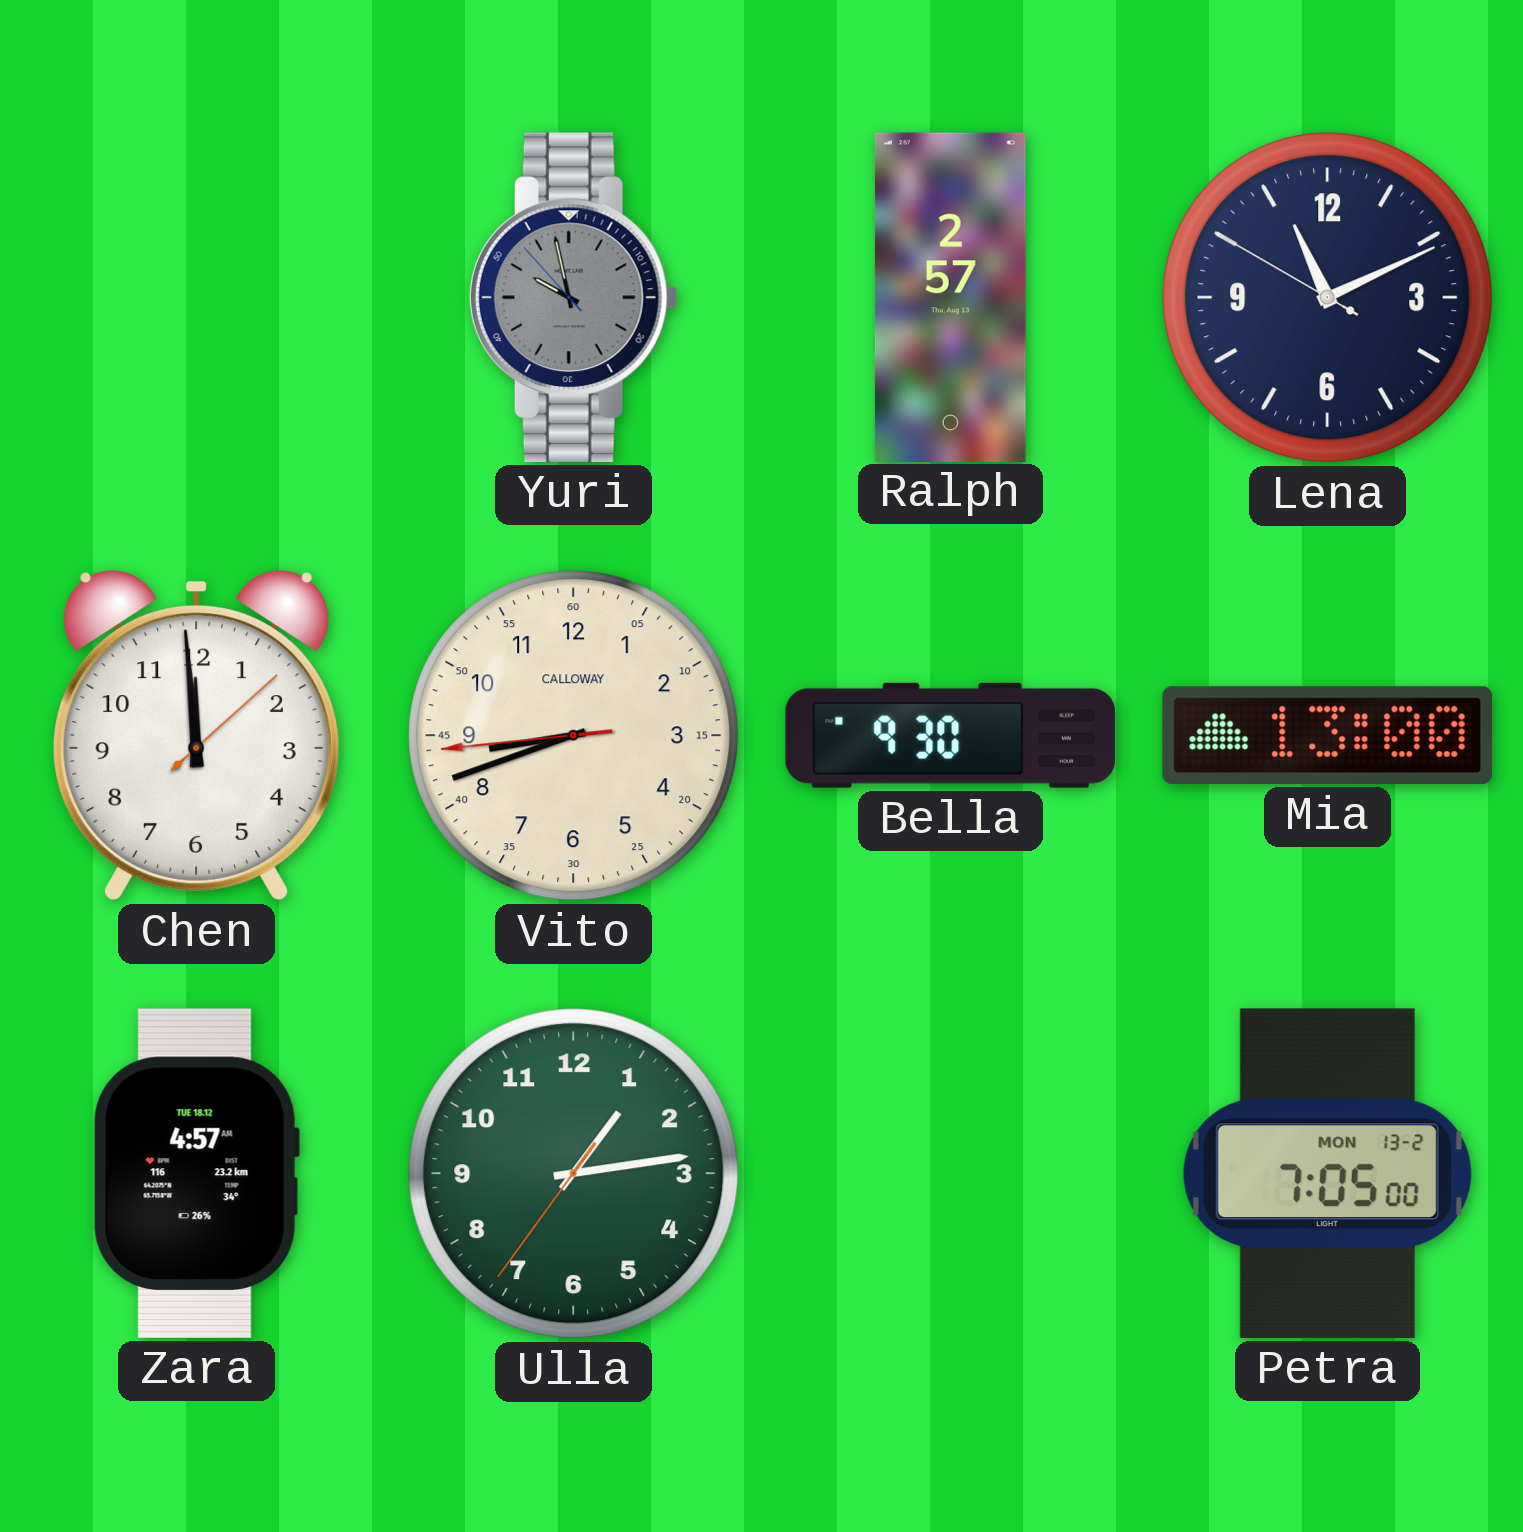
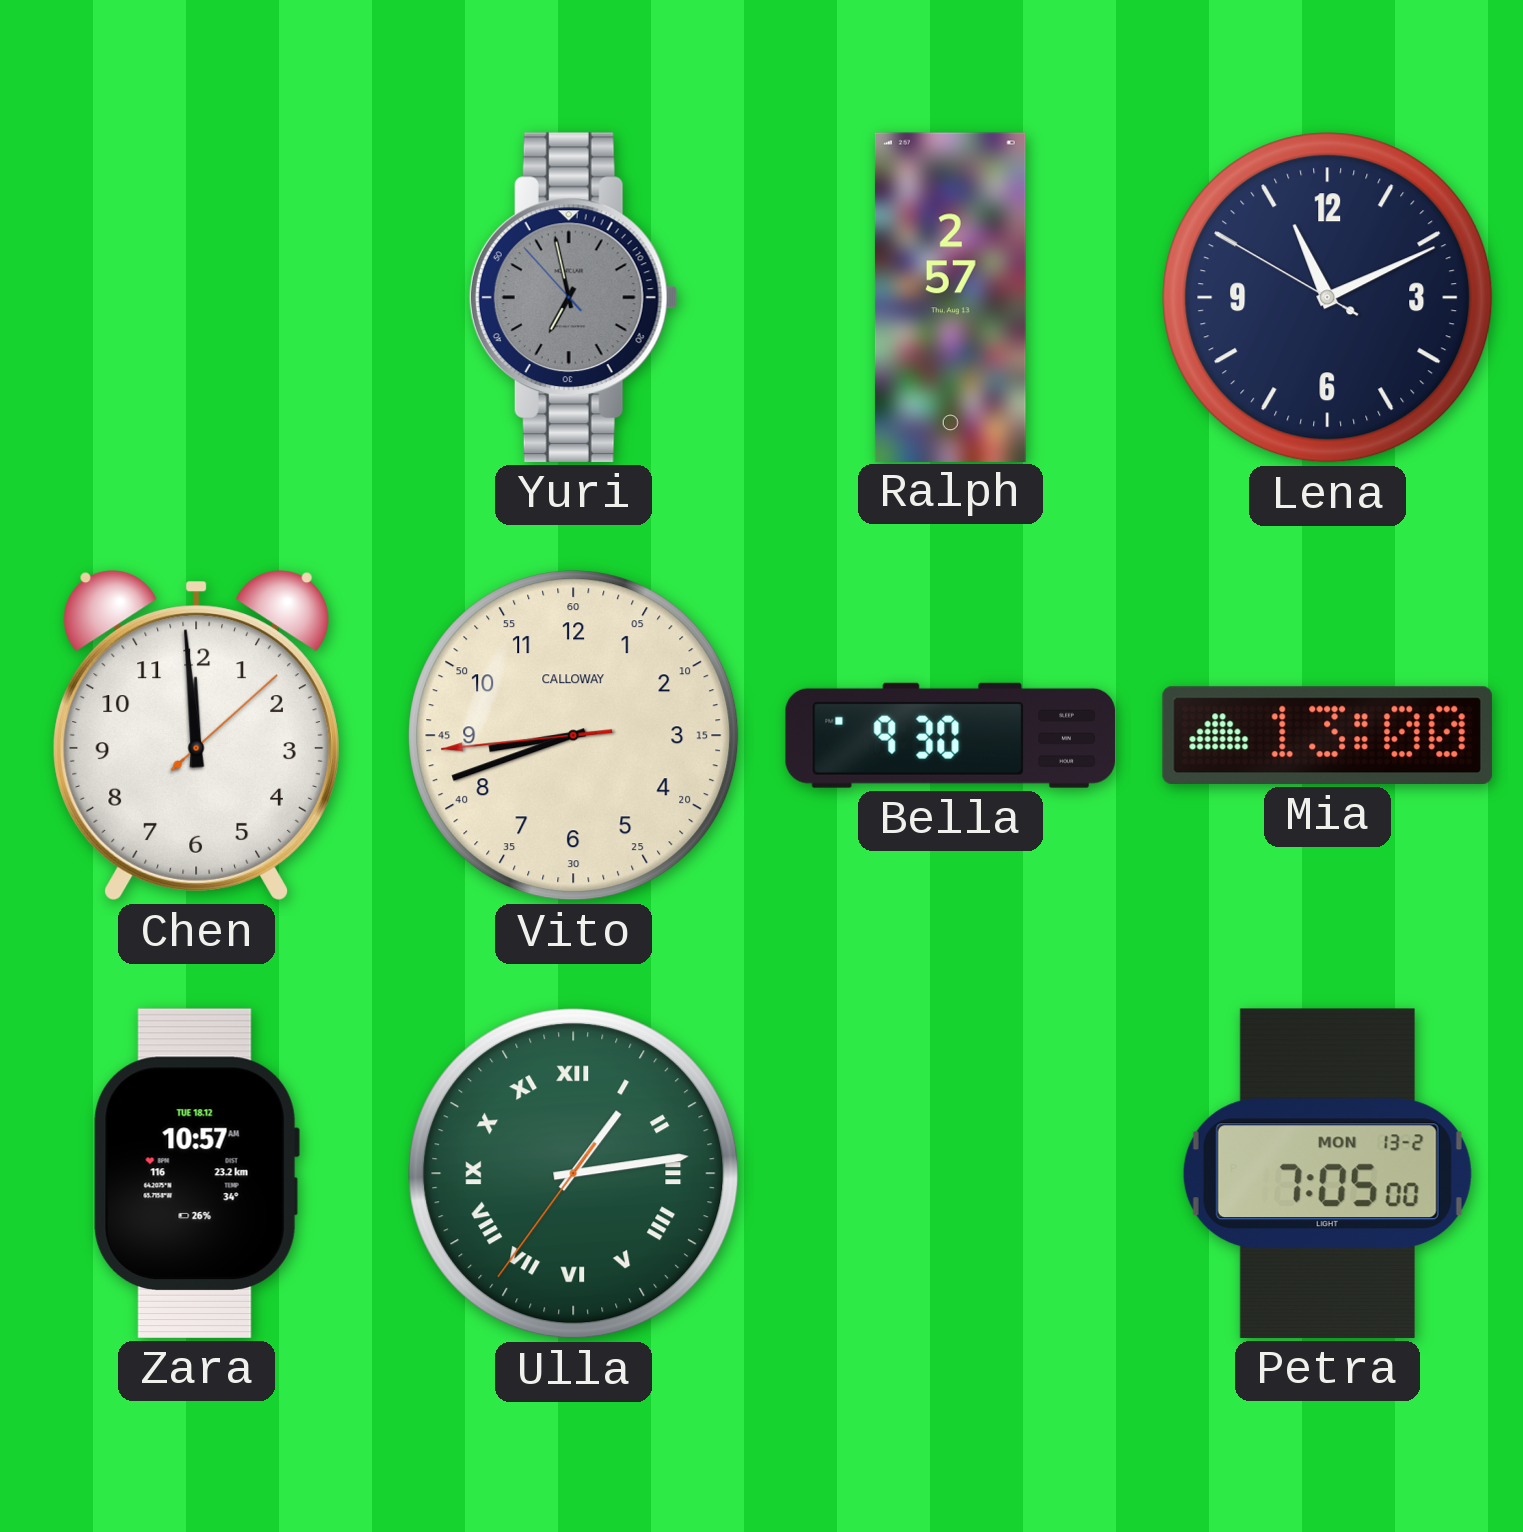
Yuri: 9:57 -> 6:57 (573, 297)
Zara: 4:57 -> 10:57 (196, 1173)
Ulla numerals: Arabic -> Roman (574, 1174)
